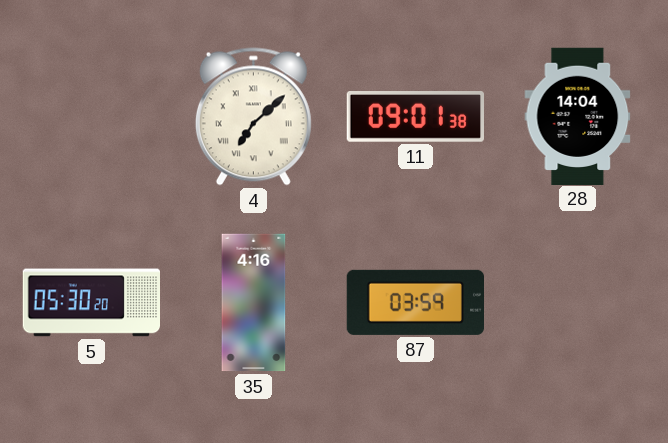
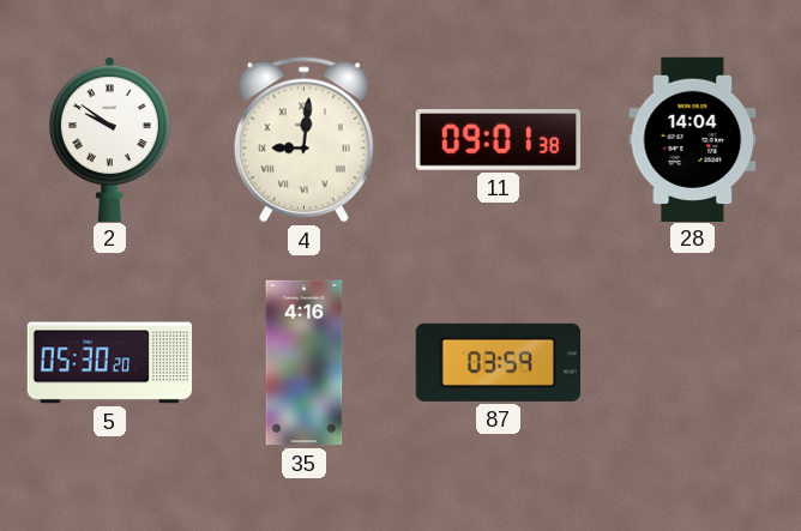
2: none -> 9:51 (109, 139)
4: 7:08 -> 9:01 (303, 140)
